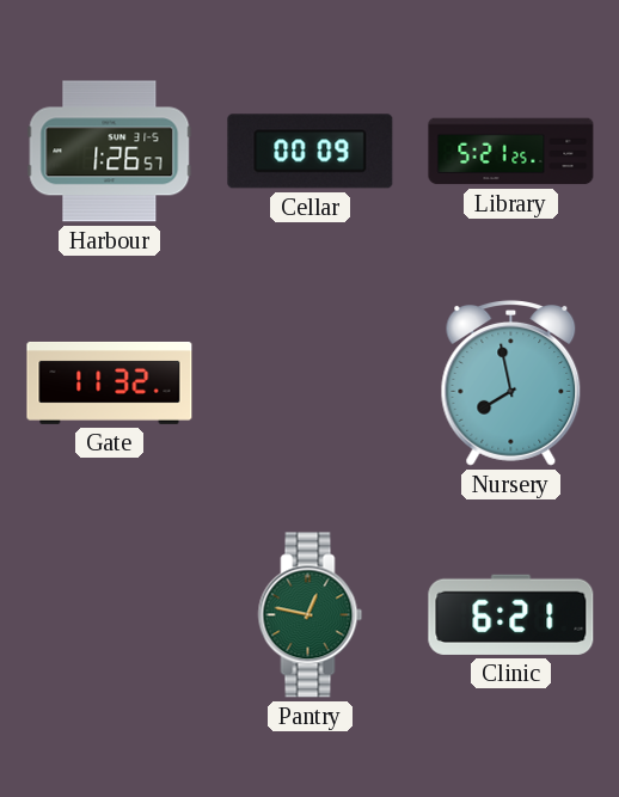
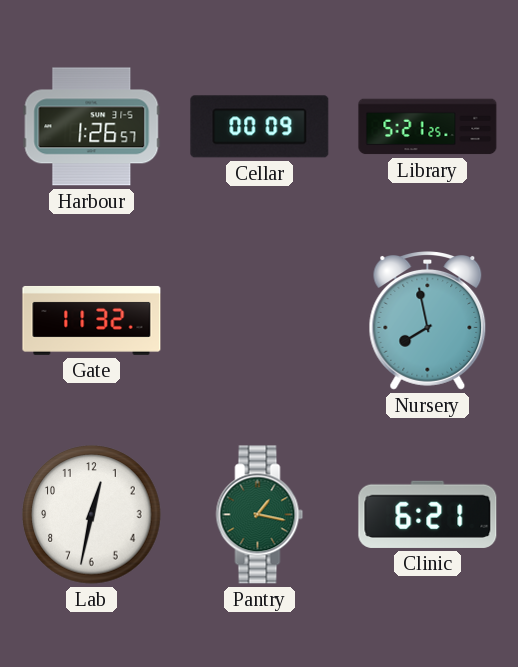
Lab: none -> 12:32 (92, 515)
Pantry: 12:47 -> 1:17 (260, 515)
